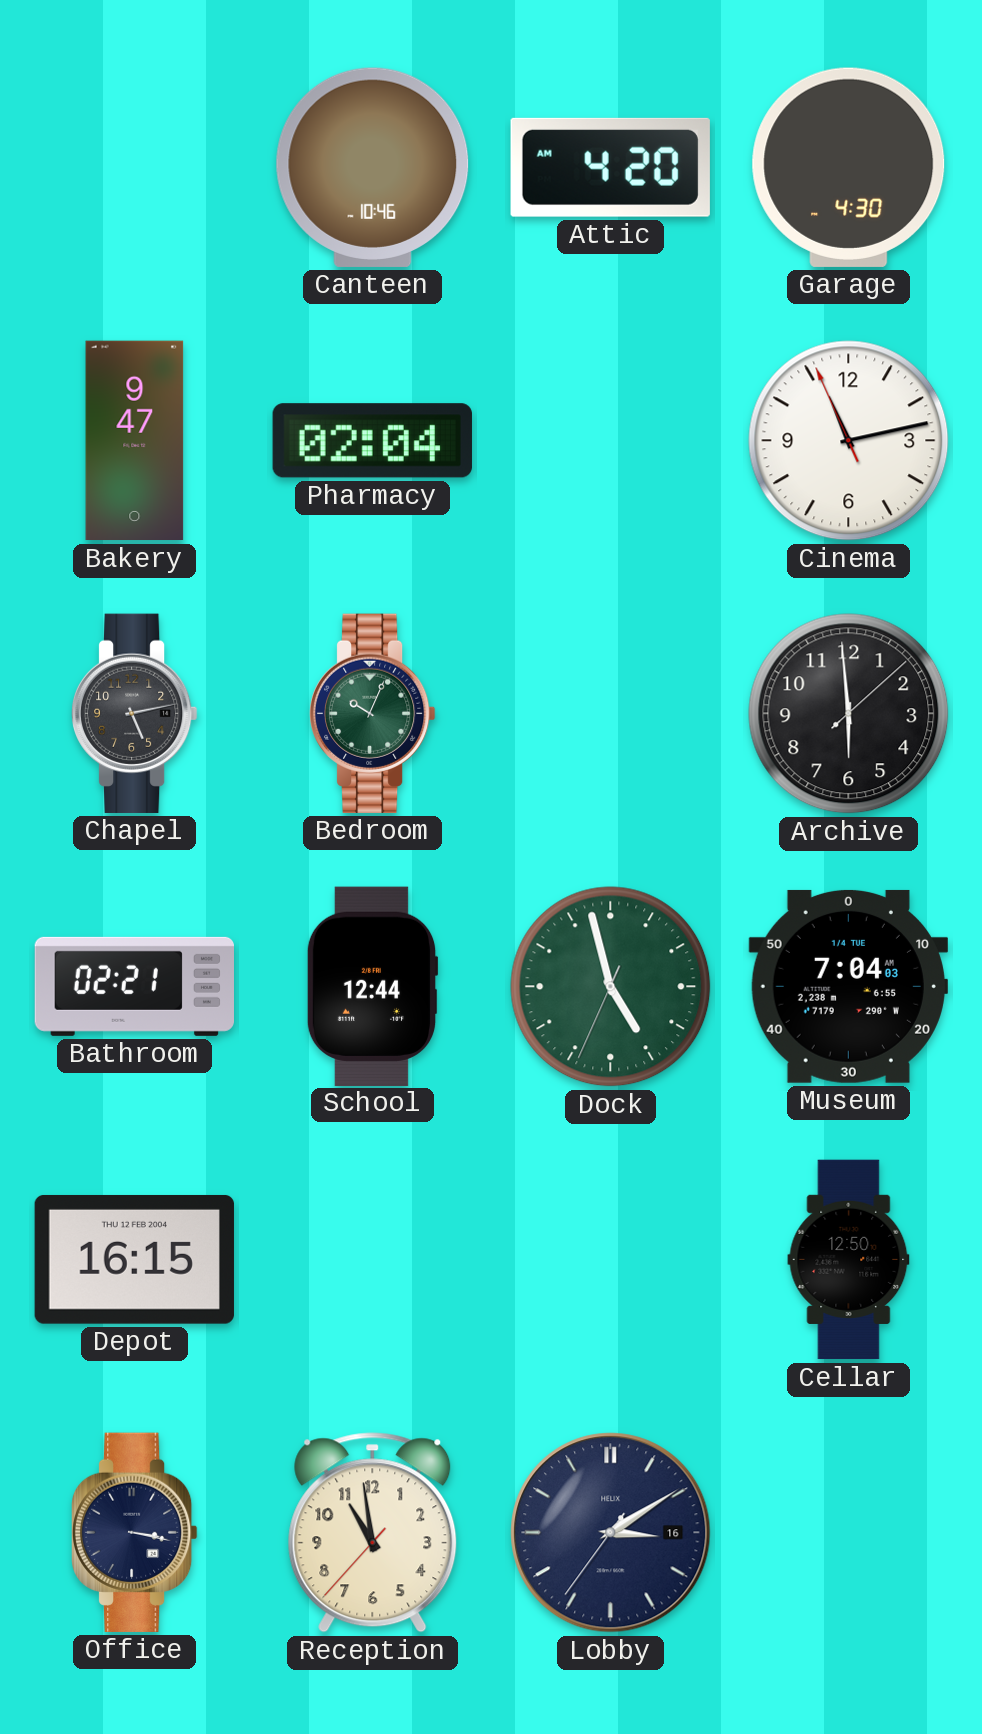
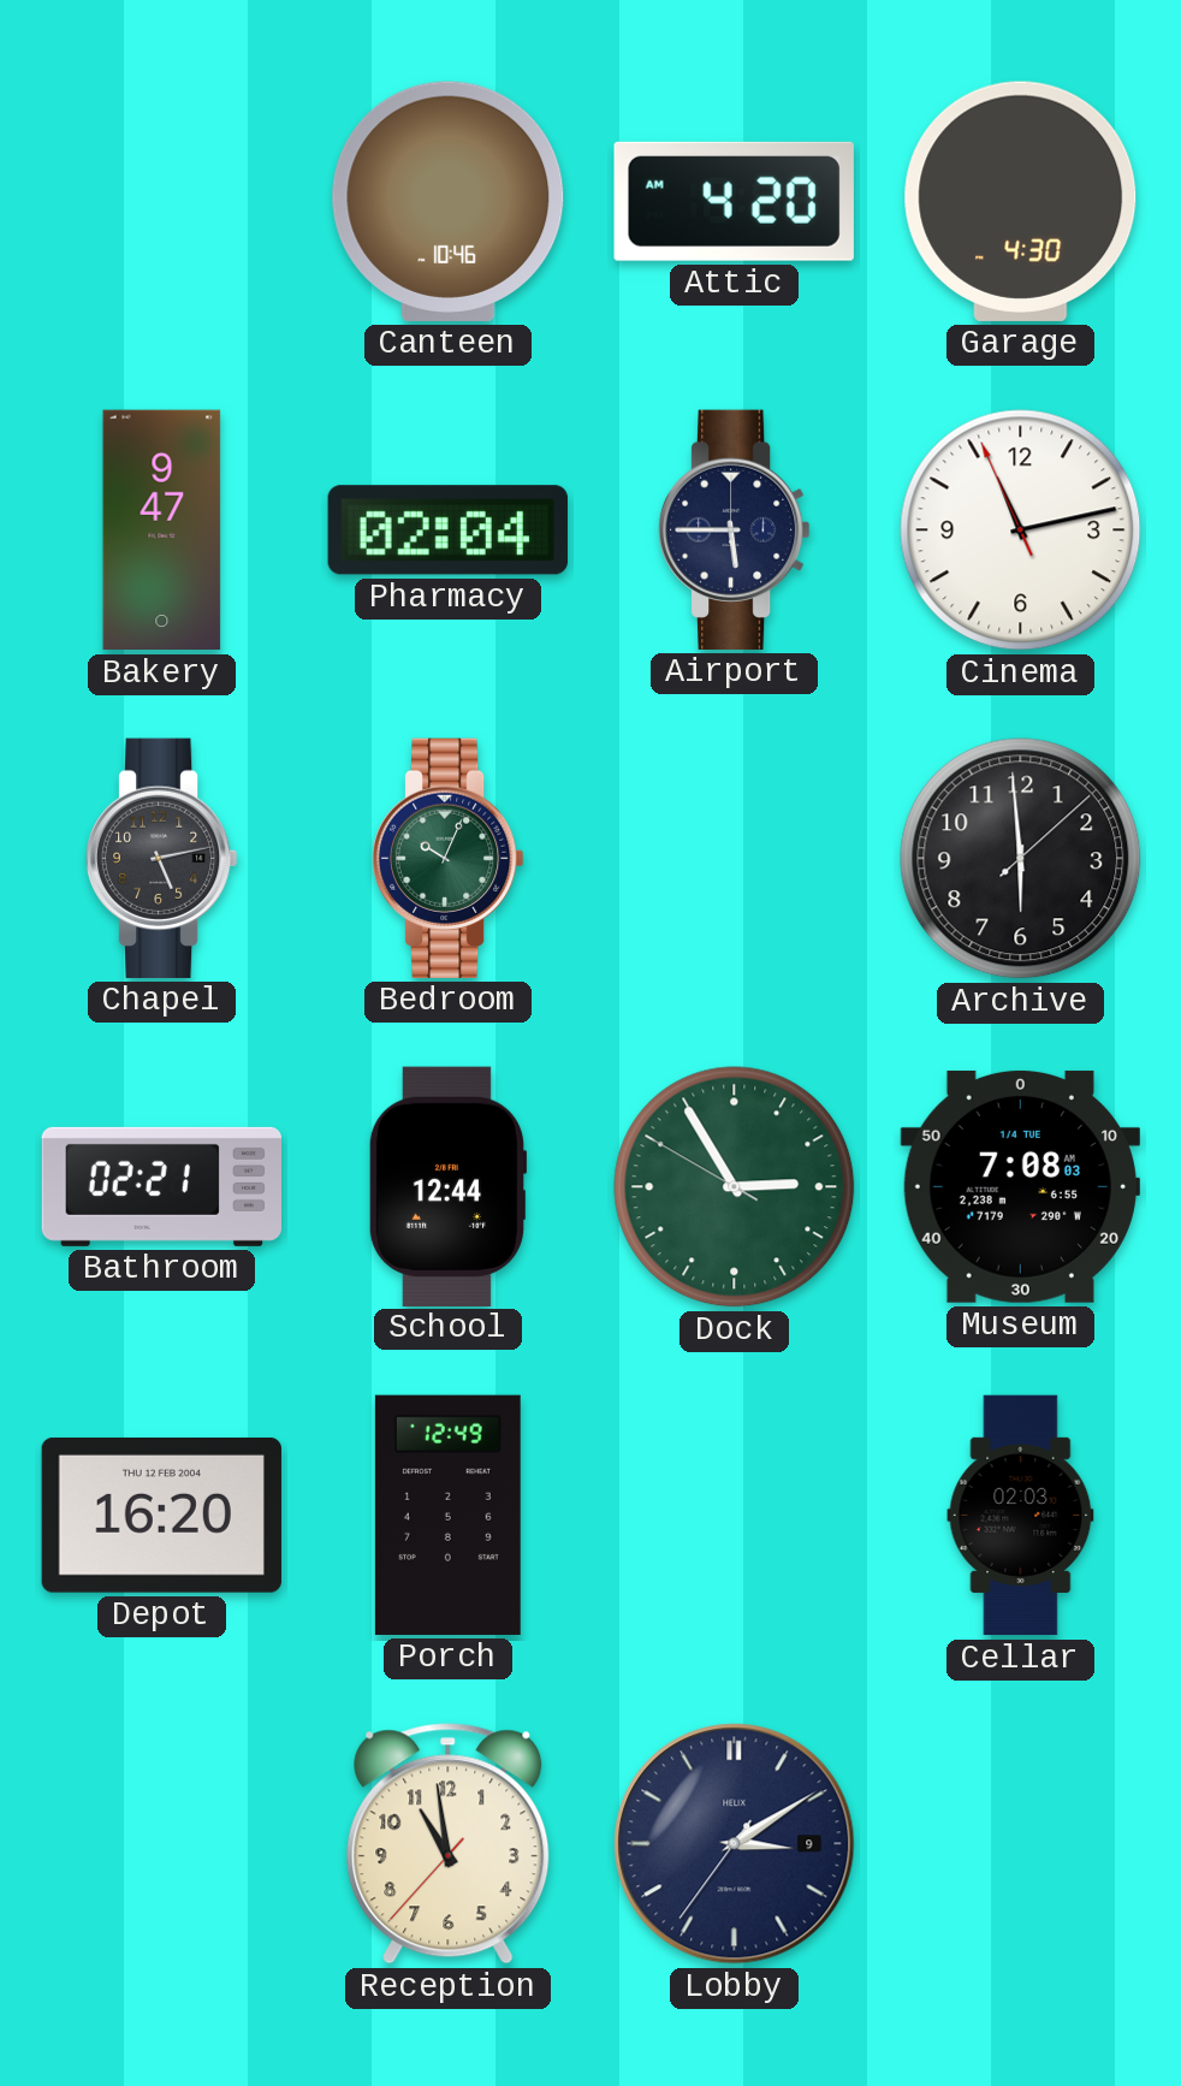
Airport: none -> 5:45 (734, 529)
Dock: 4:57 -> 2:54 (735, 1187)
Museum: 7:04 -> 7:08 (1020, 1186)
Depot: 16:15 -> 16:20 (161, 1515)
Porch: none -> 12:49 (447, 1515)
Cellar: 12:50 -> 02:03 (1021, 1516)
Office: 3:17 -> none (134, 1532)
Lobby date: 16 -> 9 (735, 1844)
